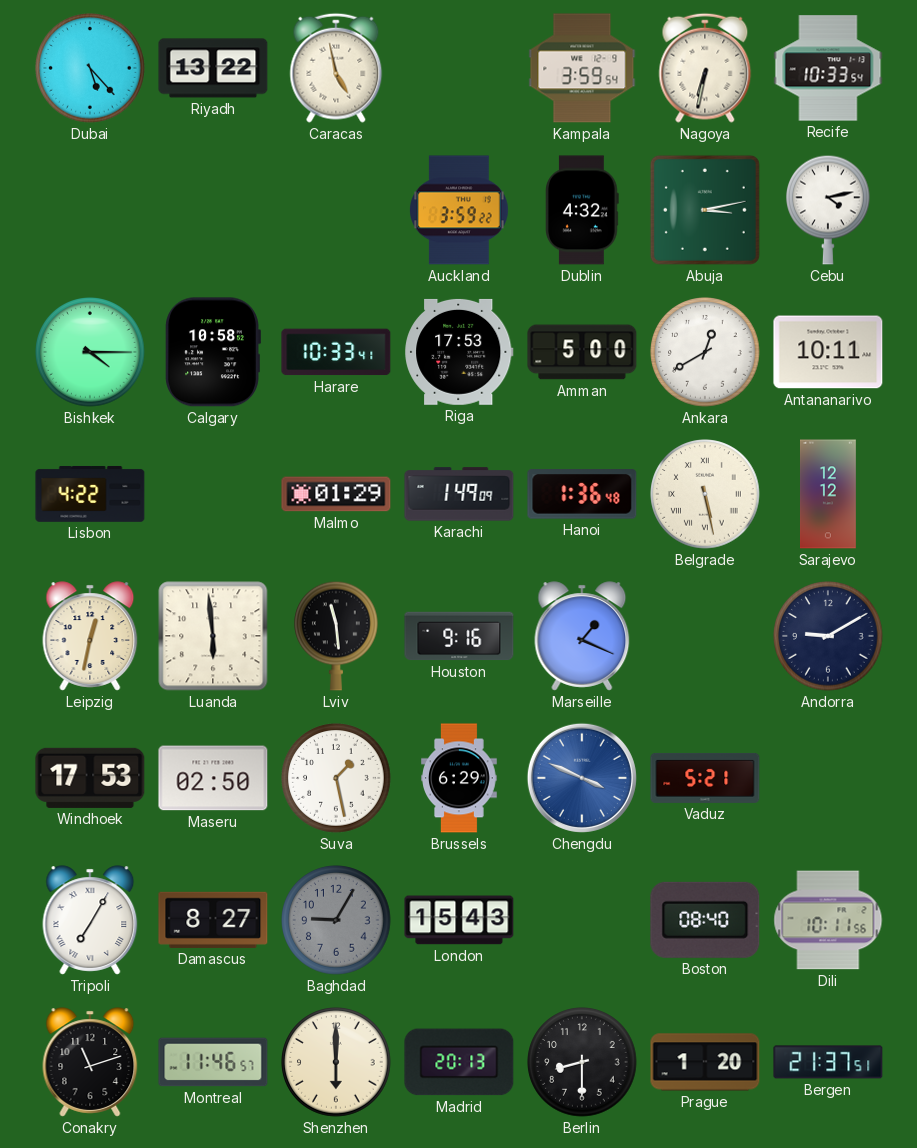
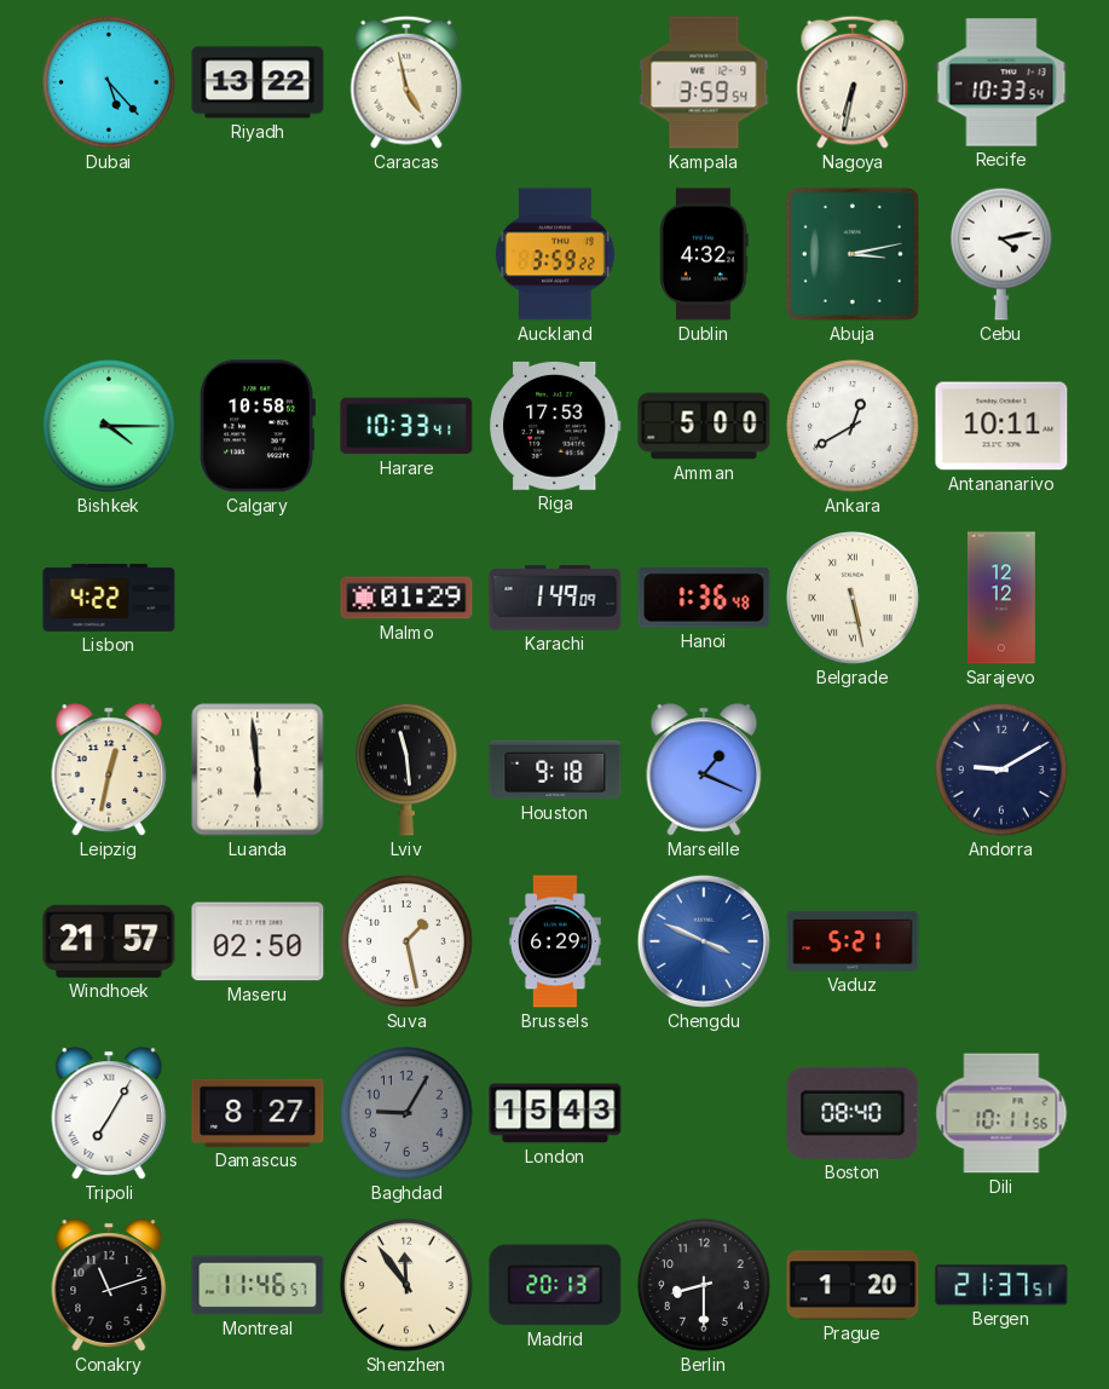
Houston: 9:16 -> 9:18 (555, 770)
Windhoek: 17:53 -> 21:57 (109, 941)
Shenzhen: 6:00 -> 11:54 (406, 1285)
